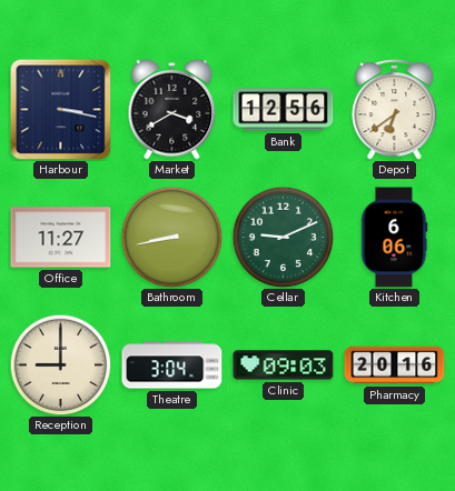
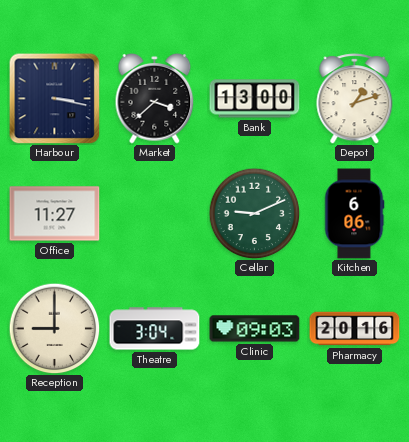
Market: 3:40 -> 3:38 (155, 99)
Bank: 12:56 -> 13:00 (255, 99)
Depot: 6:39 -> 1:12 (355, 99)
Bathroom: 8:43 -> none (171, 237)
